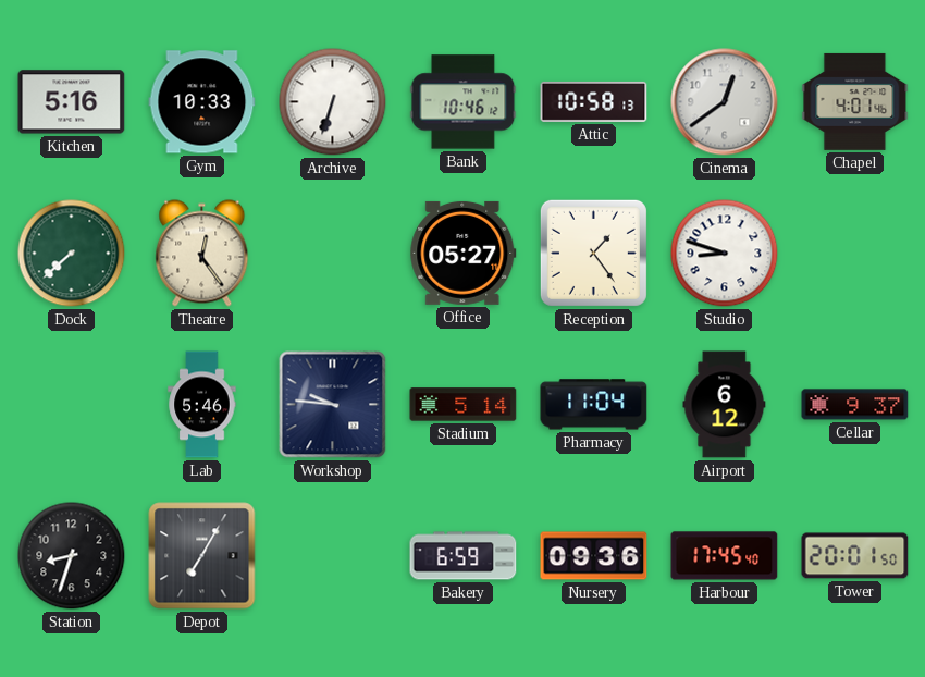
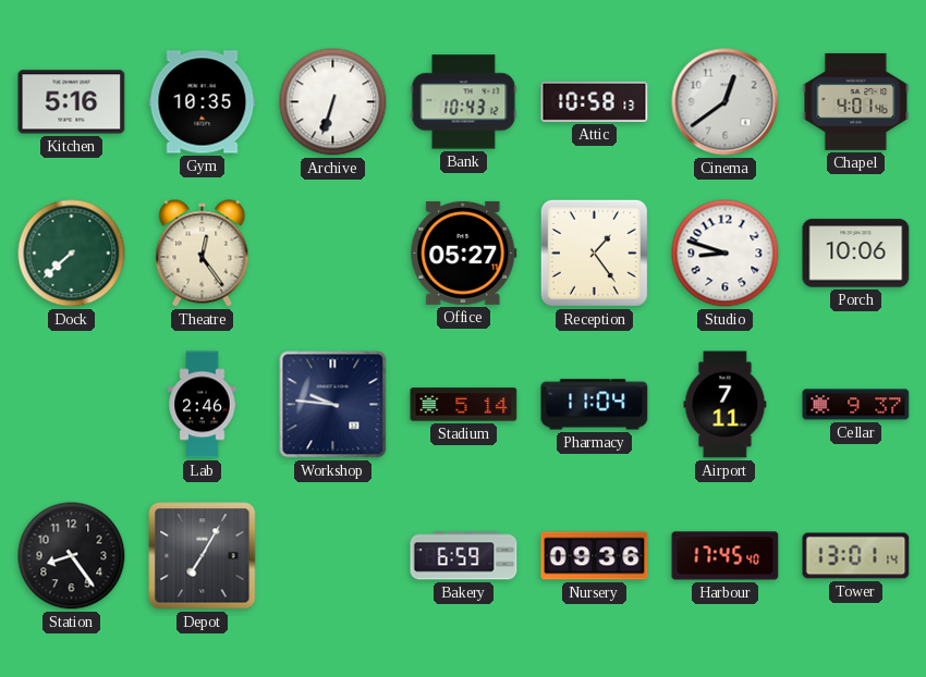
Gym: 10:33 -> 10:35 (203, 102)
Bank: 10:46 -> 10:43 (464, 102)
Porch: none -> 10:06 (856, 254)
Lab: 5:46 -> 2:46 (203, 405)
Airport: 6:12 -> 7:11 (726, 405)
Station: 8:33 -> 8:24 (72, 556)
Tower: 20:01 -> 13:01 (856, 556)
